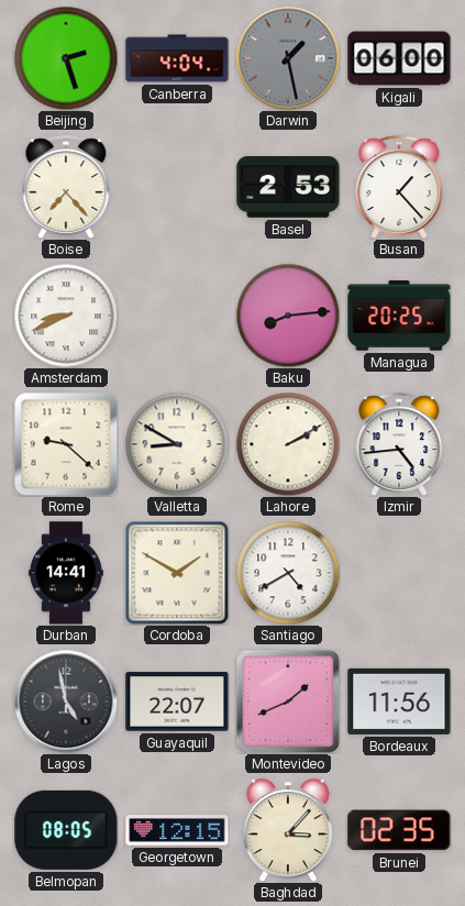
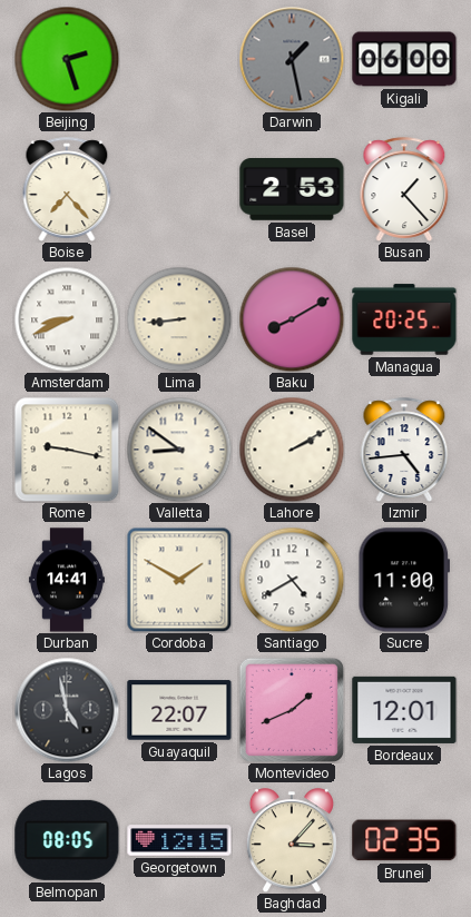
Canberra: 4:04 -> none (177, 58)
Lima: none -> 8:44 (179, 319)
Baku: 8:14 -> 8:10 (292, 319)
Rome: 9:22 -> 9:17 (67, 450)
Valletta: 8:50 -> 8:51 (179, 450)
Sucre: none -> 11:00 (403, 580)
Bordeaux: 11:56 -> 12:01 (404, 710)
